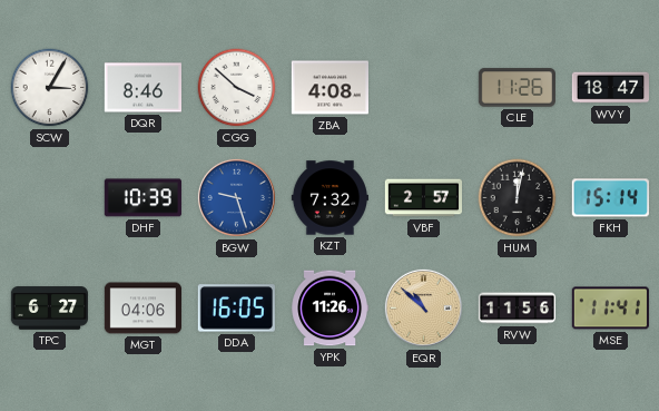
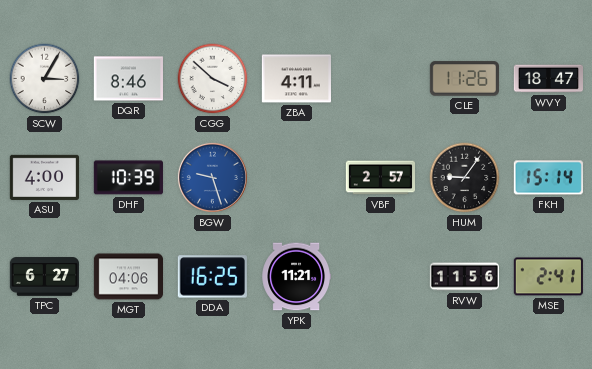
ZBA: 4:08 -> 4:11 (296, 79)
ASU: none -> 4:00 (44, 177)
KZT: 7:32 -> none (329, 198)
HUM: 12:02 -> 9:06 (465, 178)
DDA: 16:05 -> 16:25 (212, 277)
YPK: 11:26 -> 11:21 (296, 277)
EQR: 10:52 -> none (423, 307)
MSE: 11:41 -> 2:41 (548, 277)
